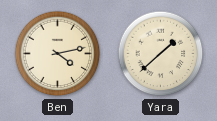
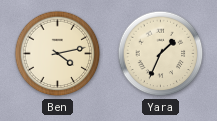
Yara: 1:38 -> 1:34 (161, 54)
